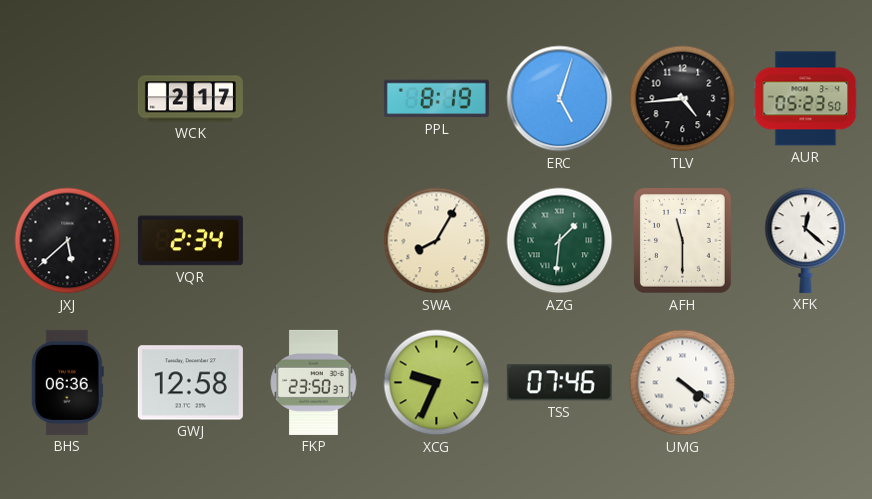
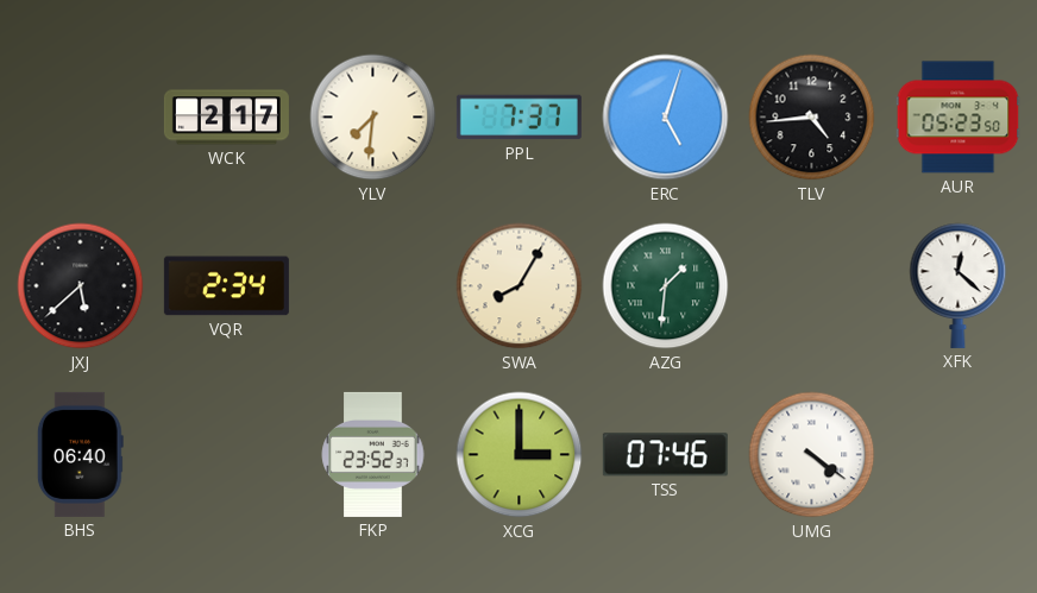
YLV: none -> 7:31 (373, 118)
PPL: 8:19 -> 7:37 (518, 118)
AFH: 11:30 -> none (683, 241)
BHS: 06:36 -> 06:40 (80, 454)
GWJ: 12:58 -> none (190, 383)
FKP: 23:50 -> 23:52 (373, 454)
XCG: 9:34 -> 3:00 (520, 455)
